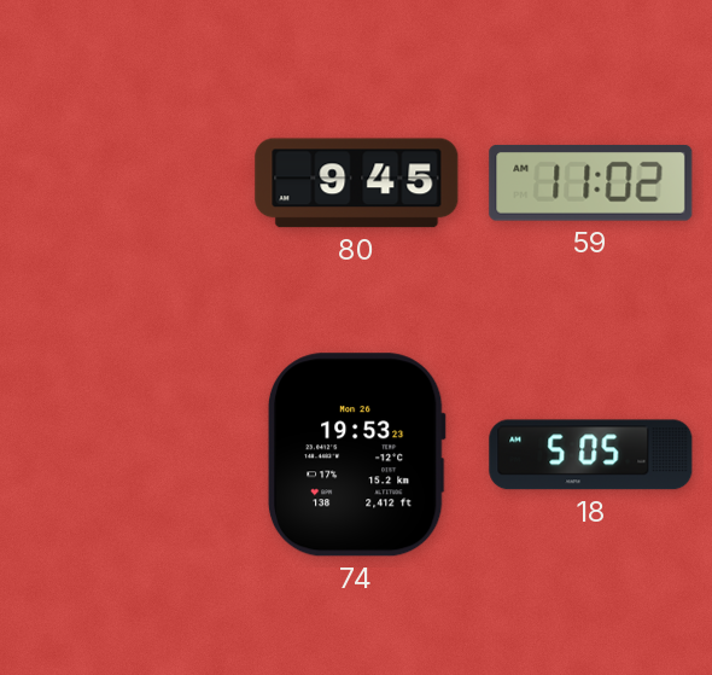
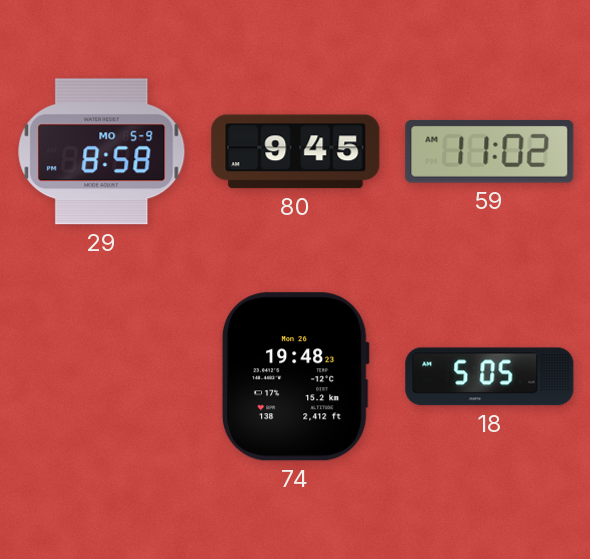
29: none -> 8:58 (102, 152)
74: 19:53 -> 19:48 (295, 377)
